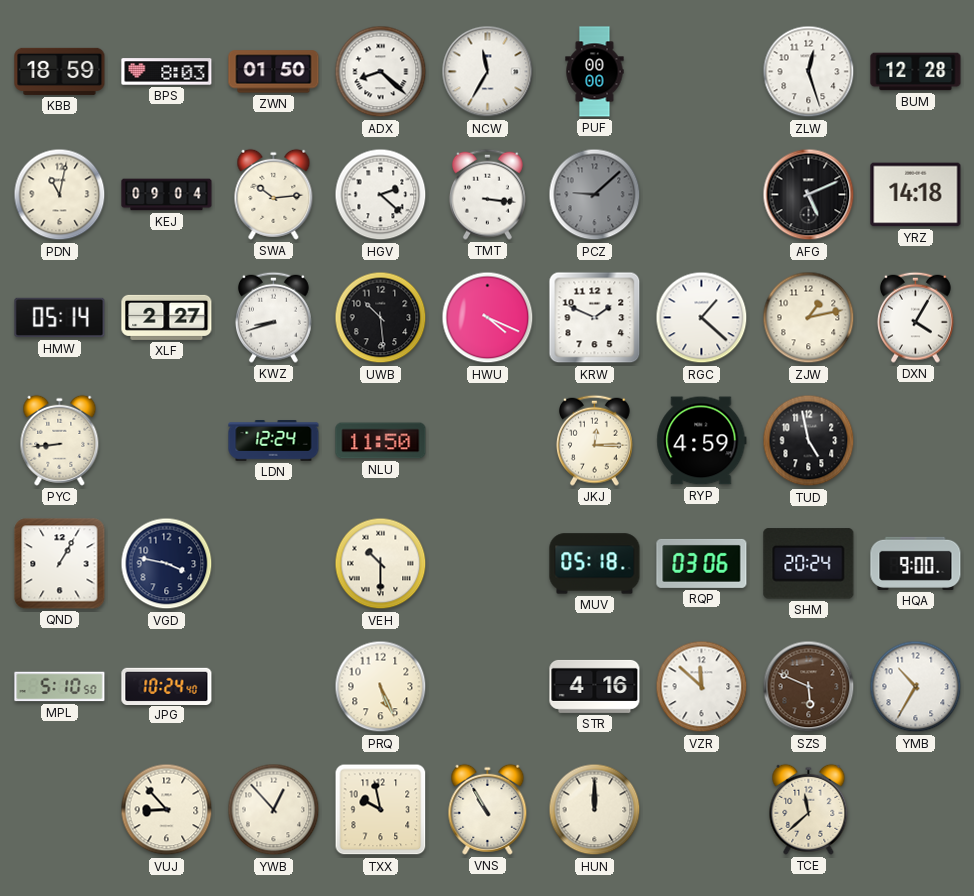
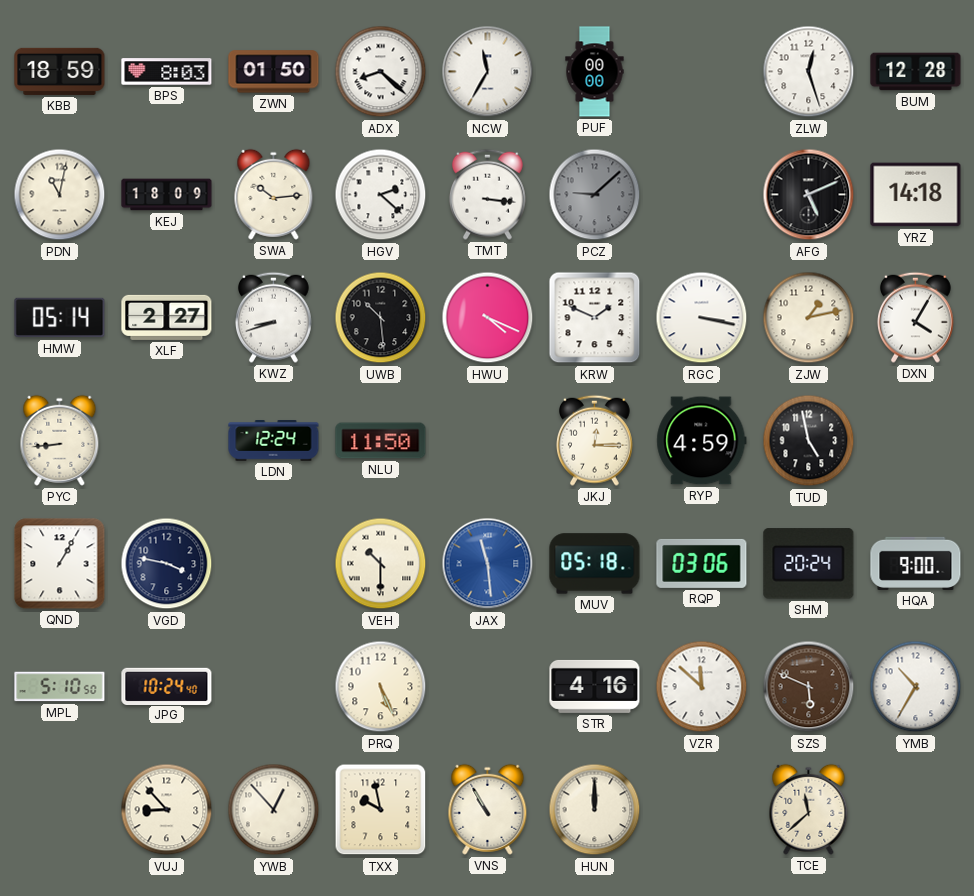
KEJ: 09:04 -> 18:09 (167, 195)
RGC: 1:22 -> 3:17 (702, 318)
JAX: none -> 11:29 (488, 564)
